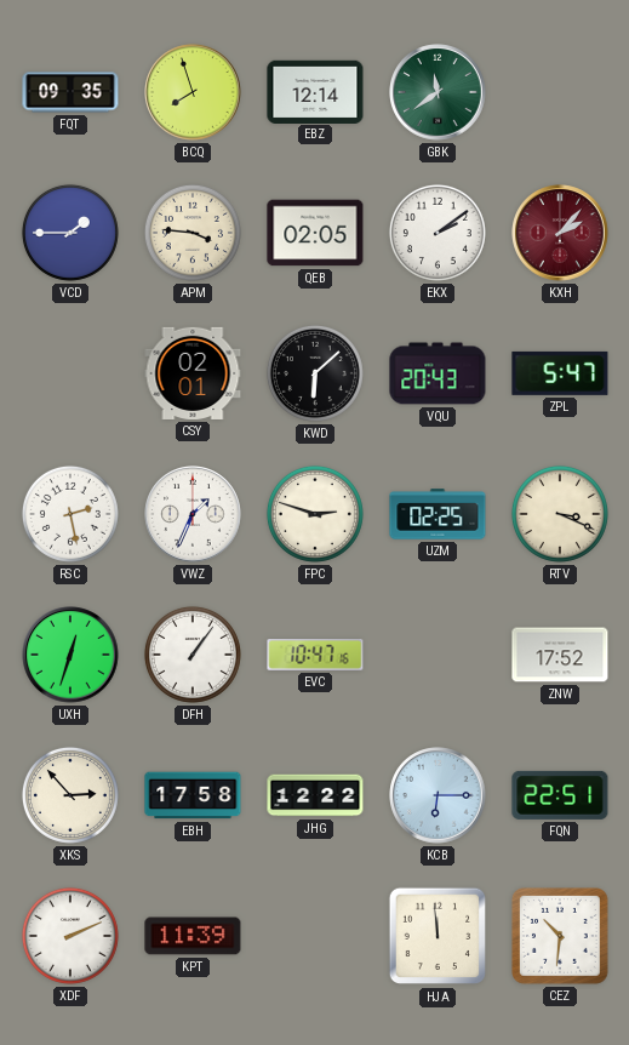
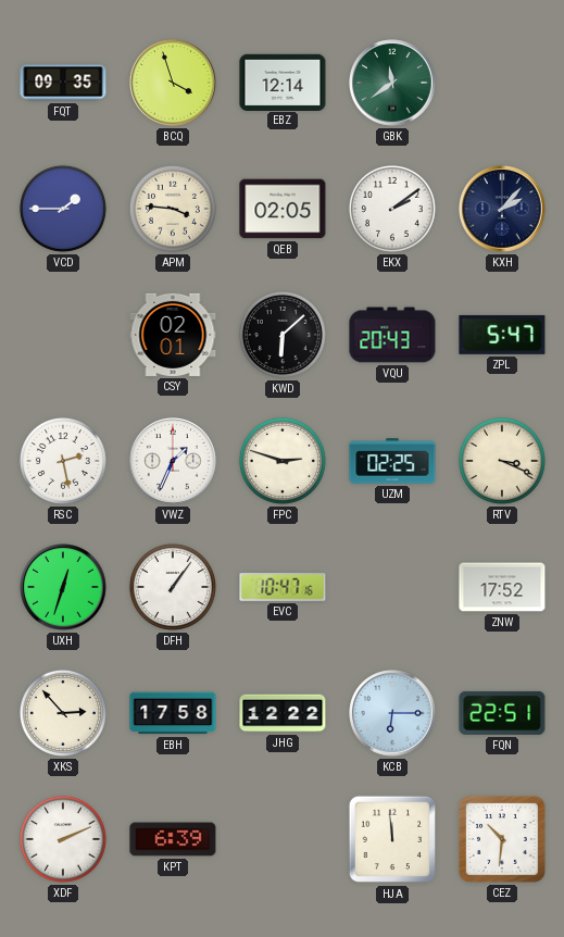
BCQ: 7:57 -> 3:57 (173, 83)
KXH dial: burgundy -> navy (502, 209)
KPT: 11:39 -> 6:39 (173, 839)
